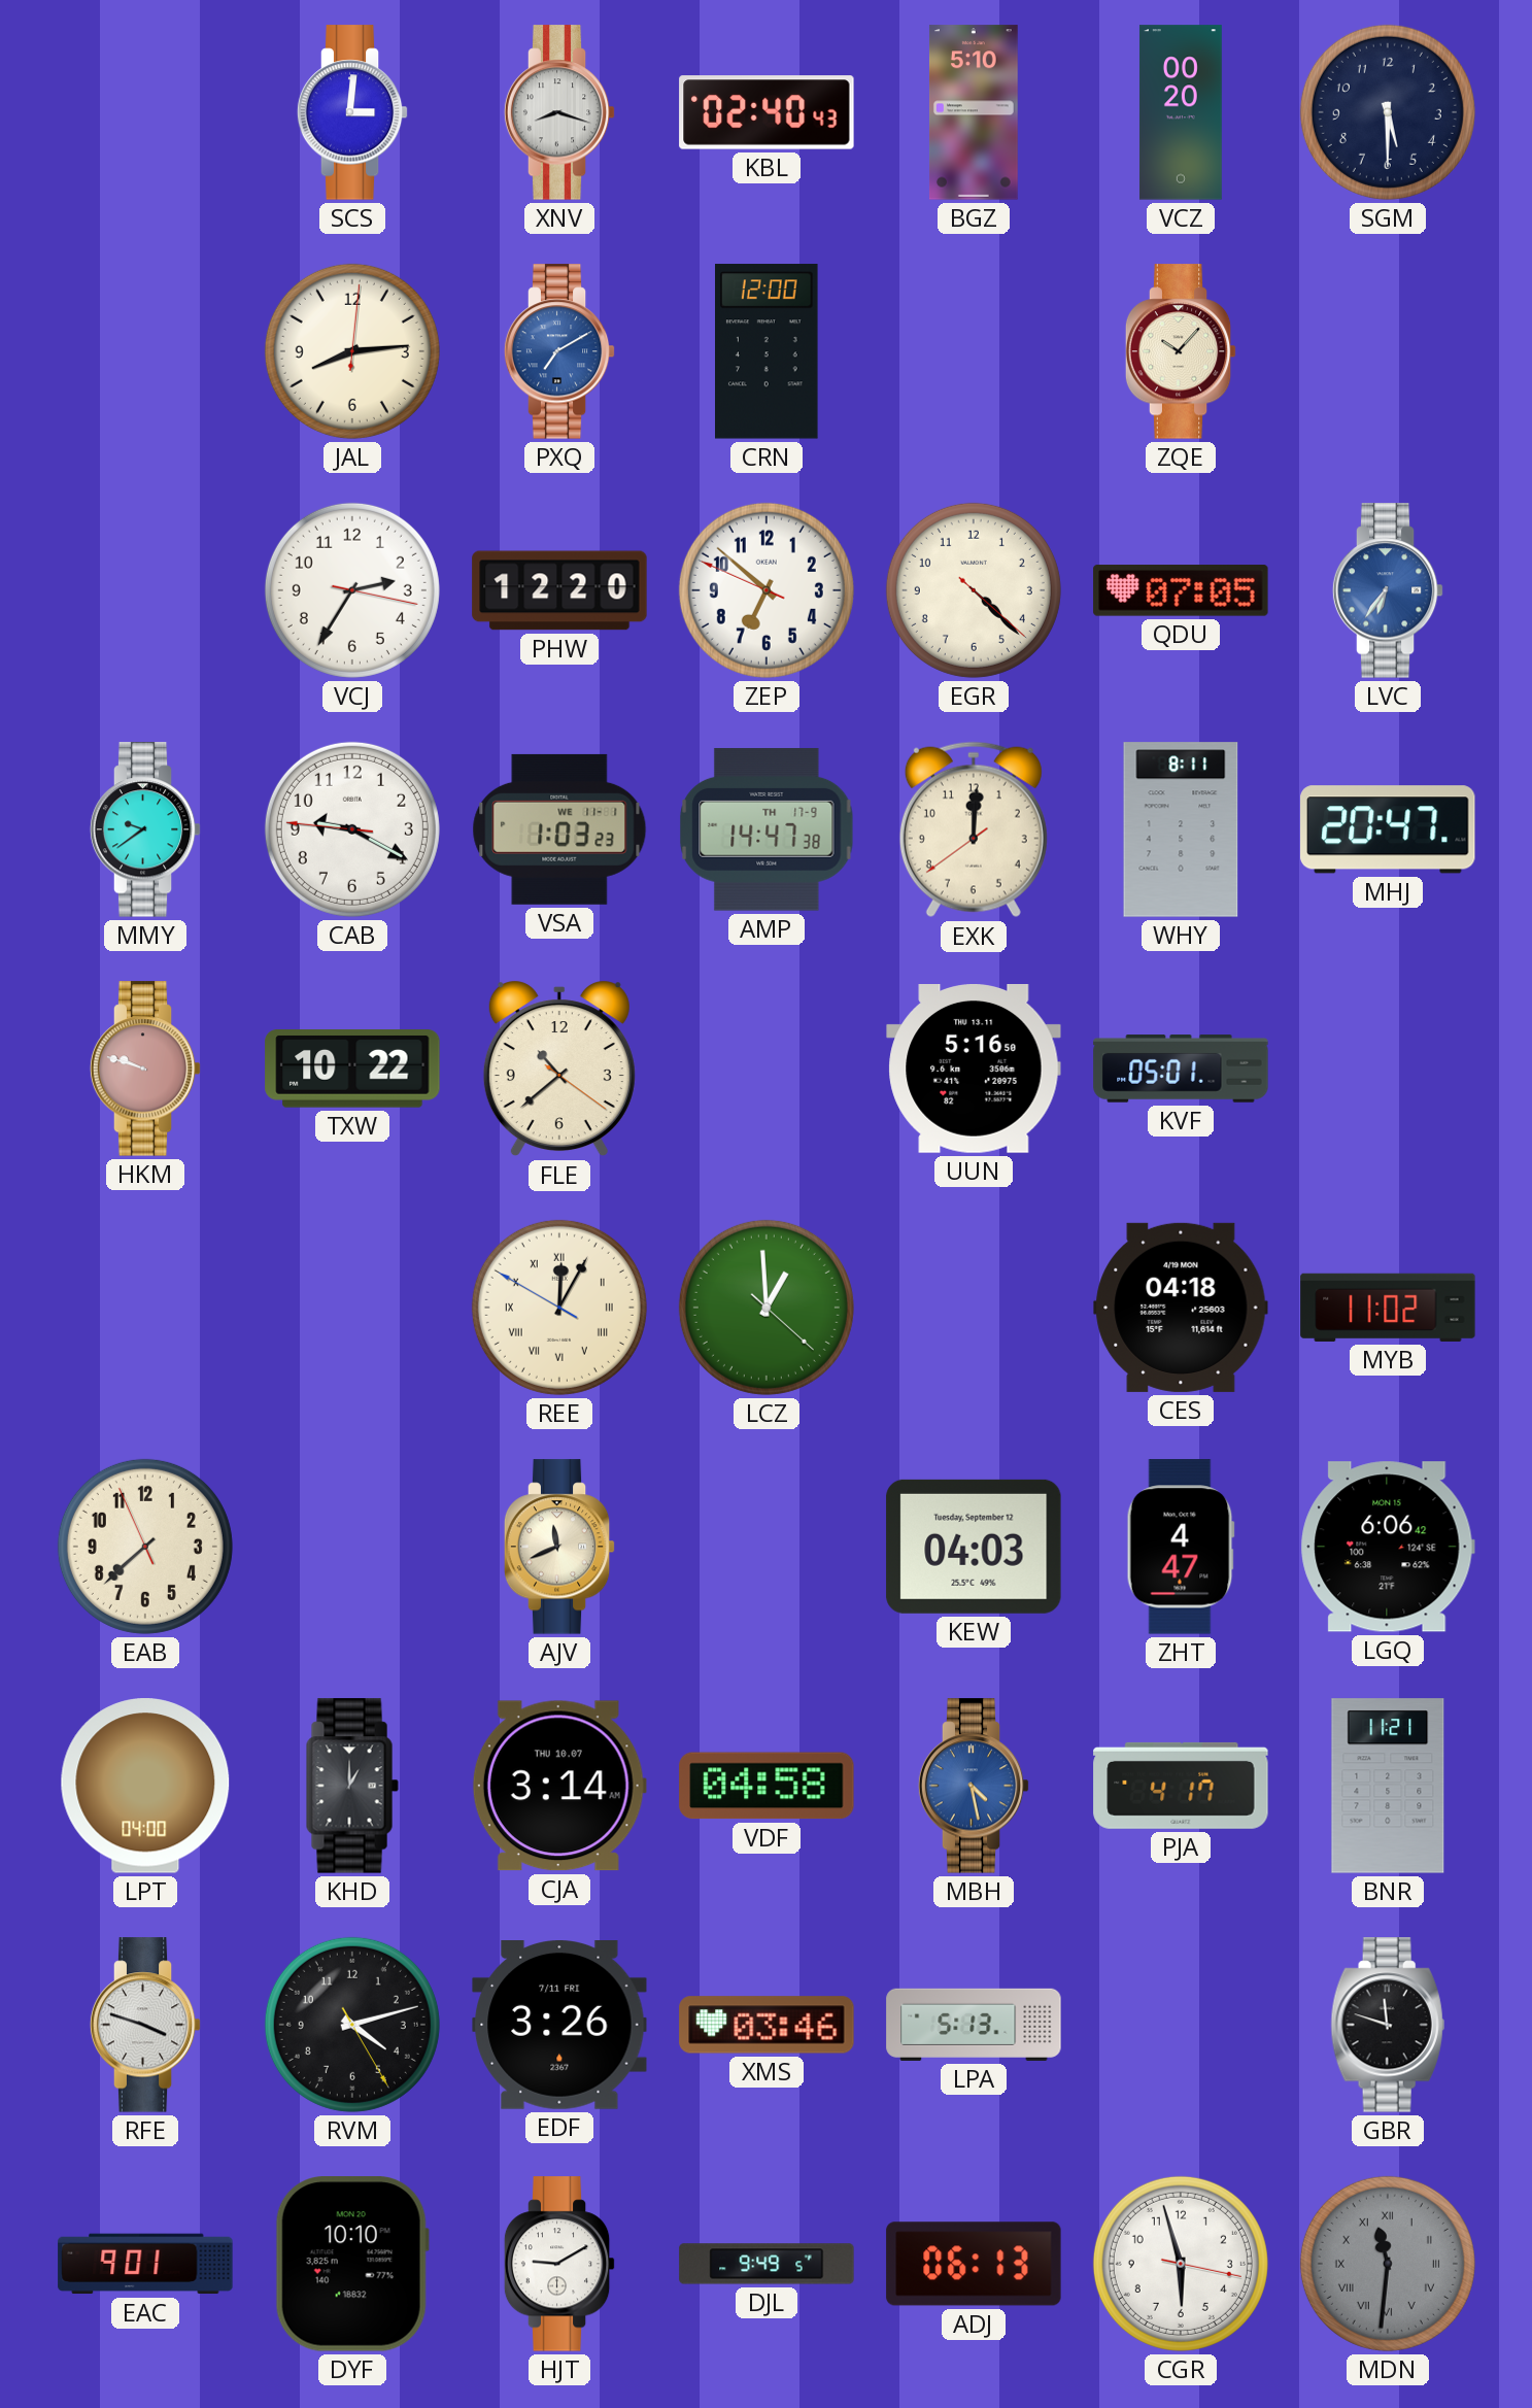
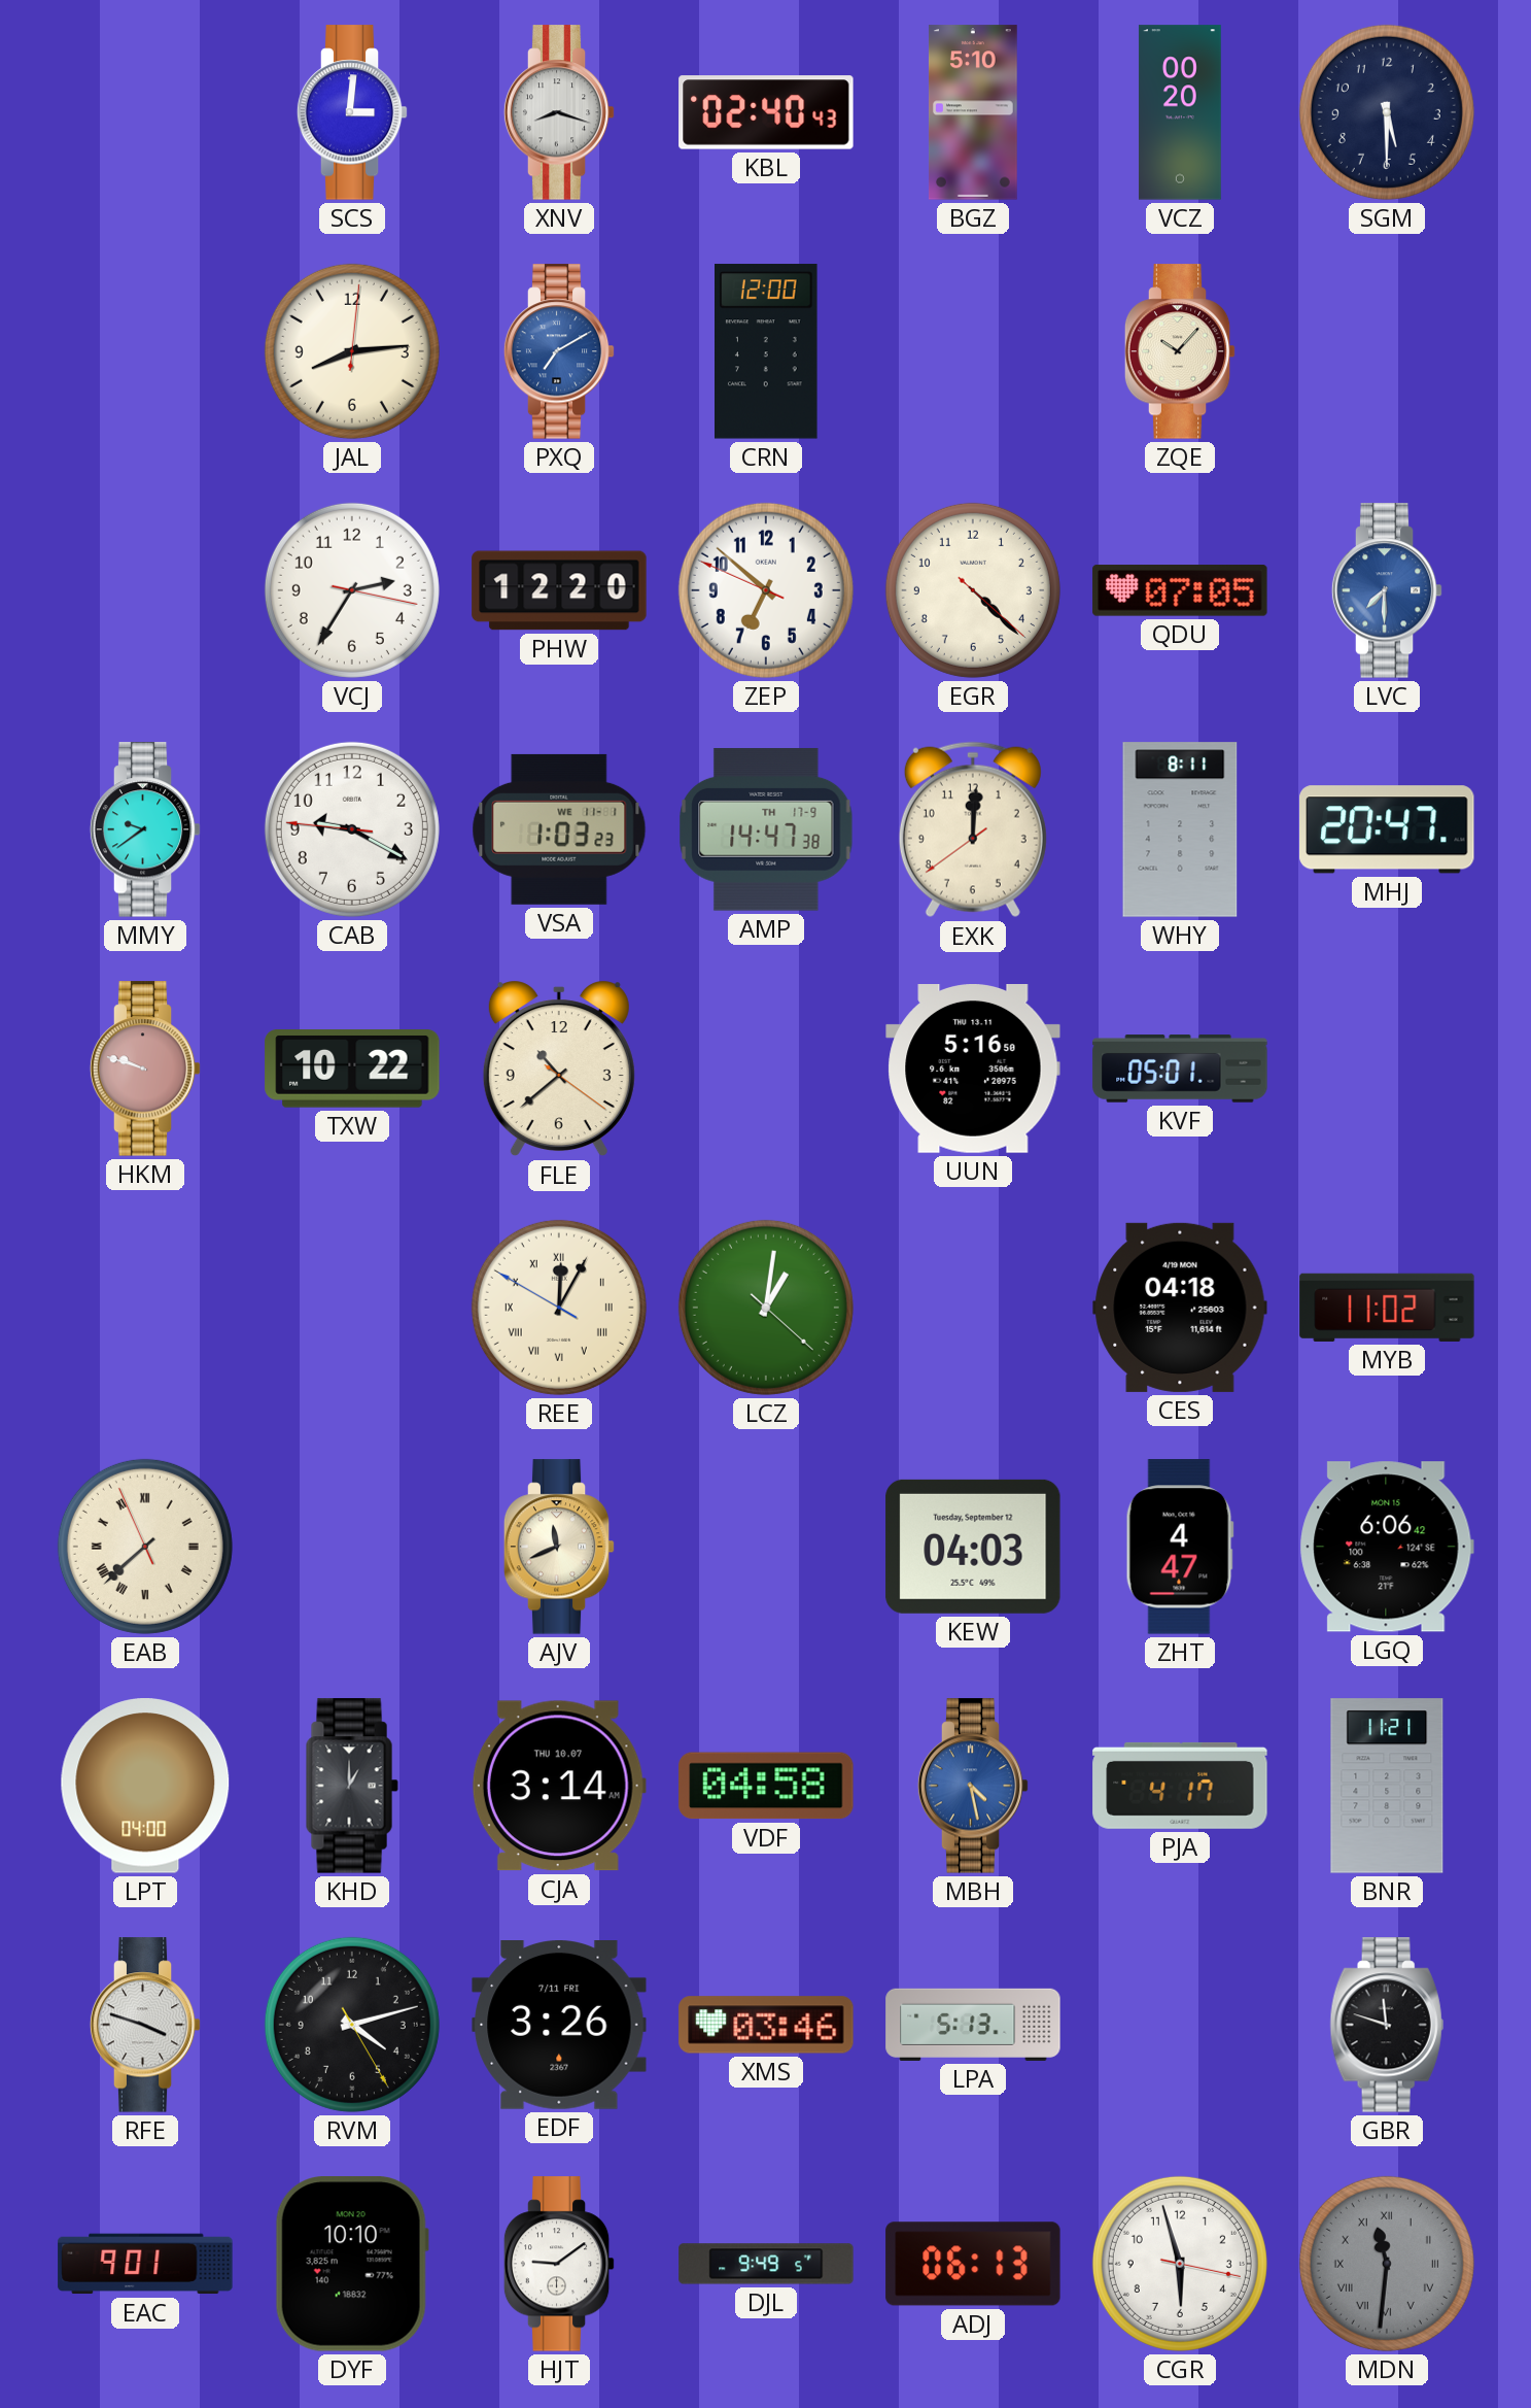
LVC: 6:36 -> 7:30 (1387, 590)
LCZ: 12:59 -> 1:01 (766, 1308)
EAB numerals: Arabic -> Roman (145, 1547)
HJT: 9:10 -> 9:09 (559, 2264)
